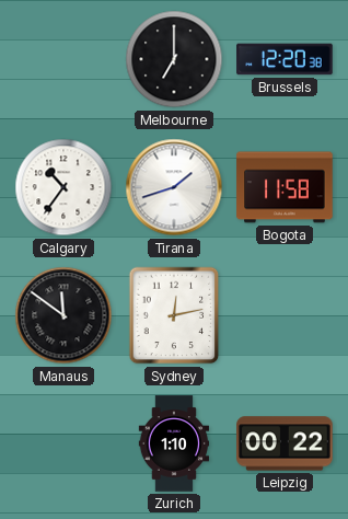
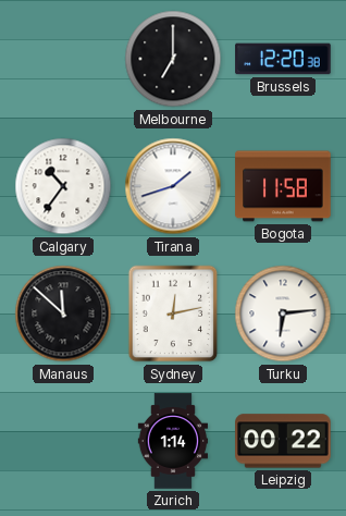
Manaus: 11:51 -> 11:52 (63, 314)
Turku: none -> 6:14 (283, 314)
Zurich: 1:10 -> 1:14 (172, 441)
